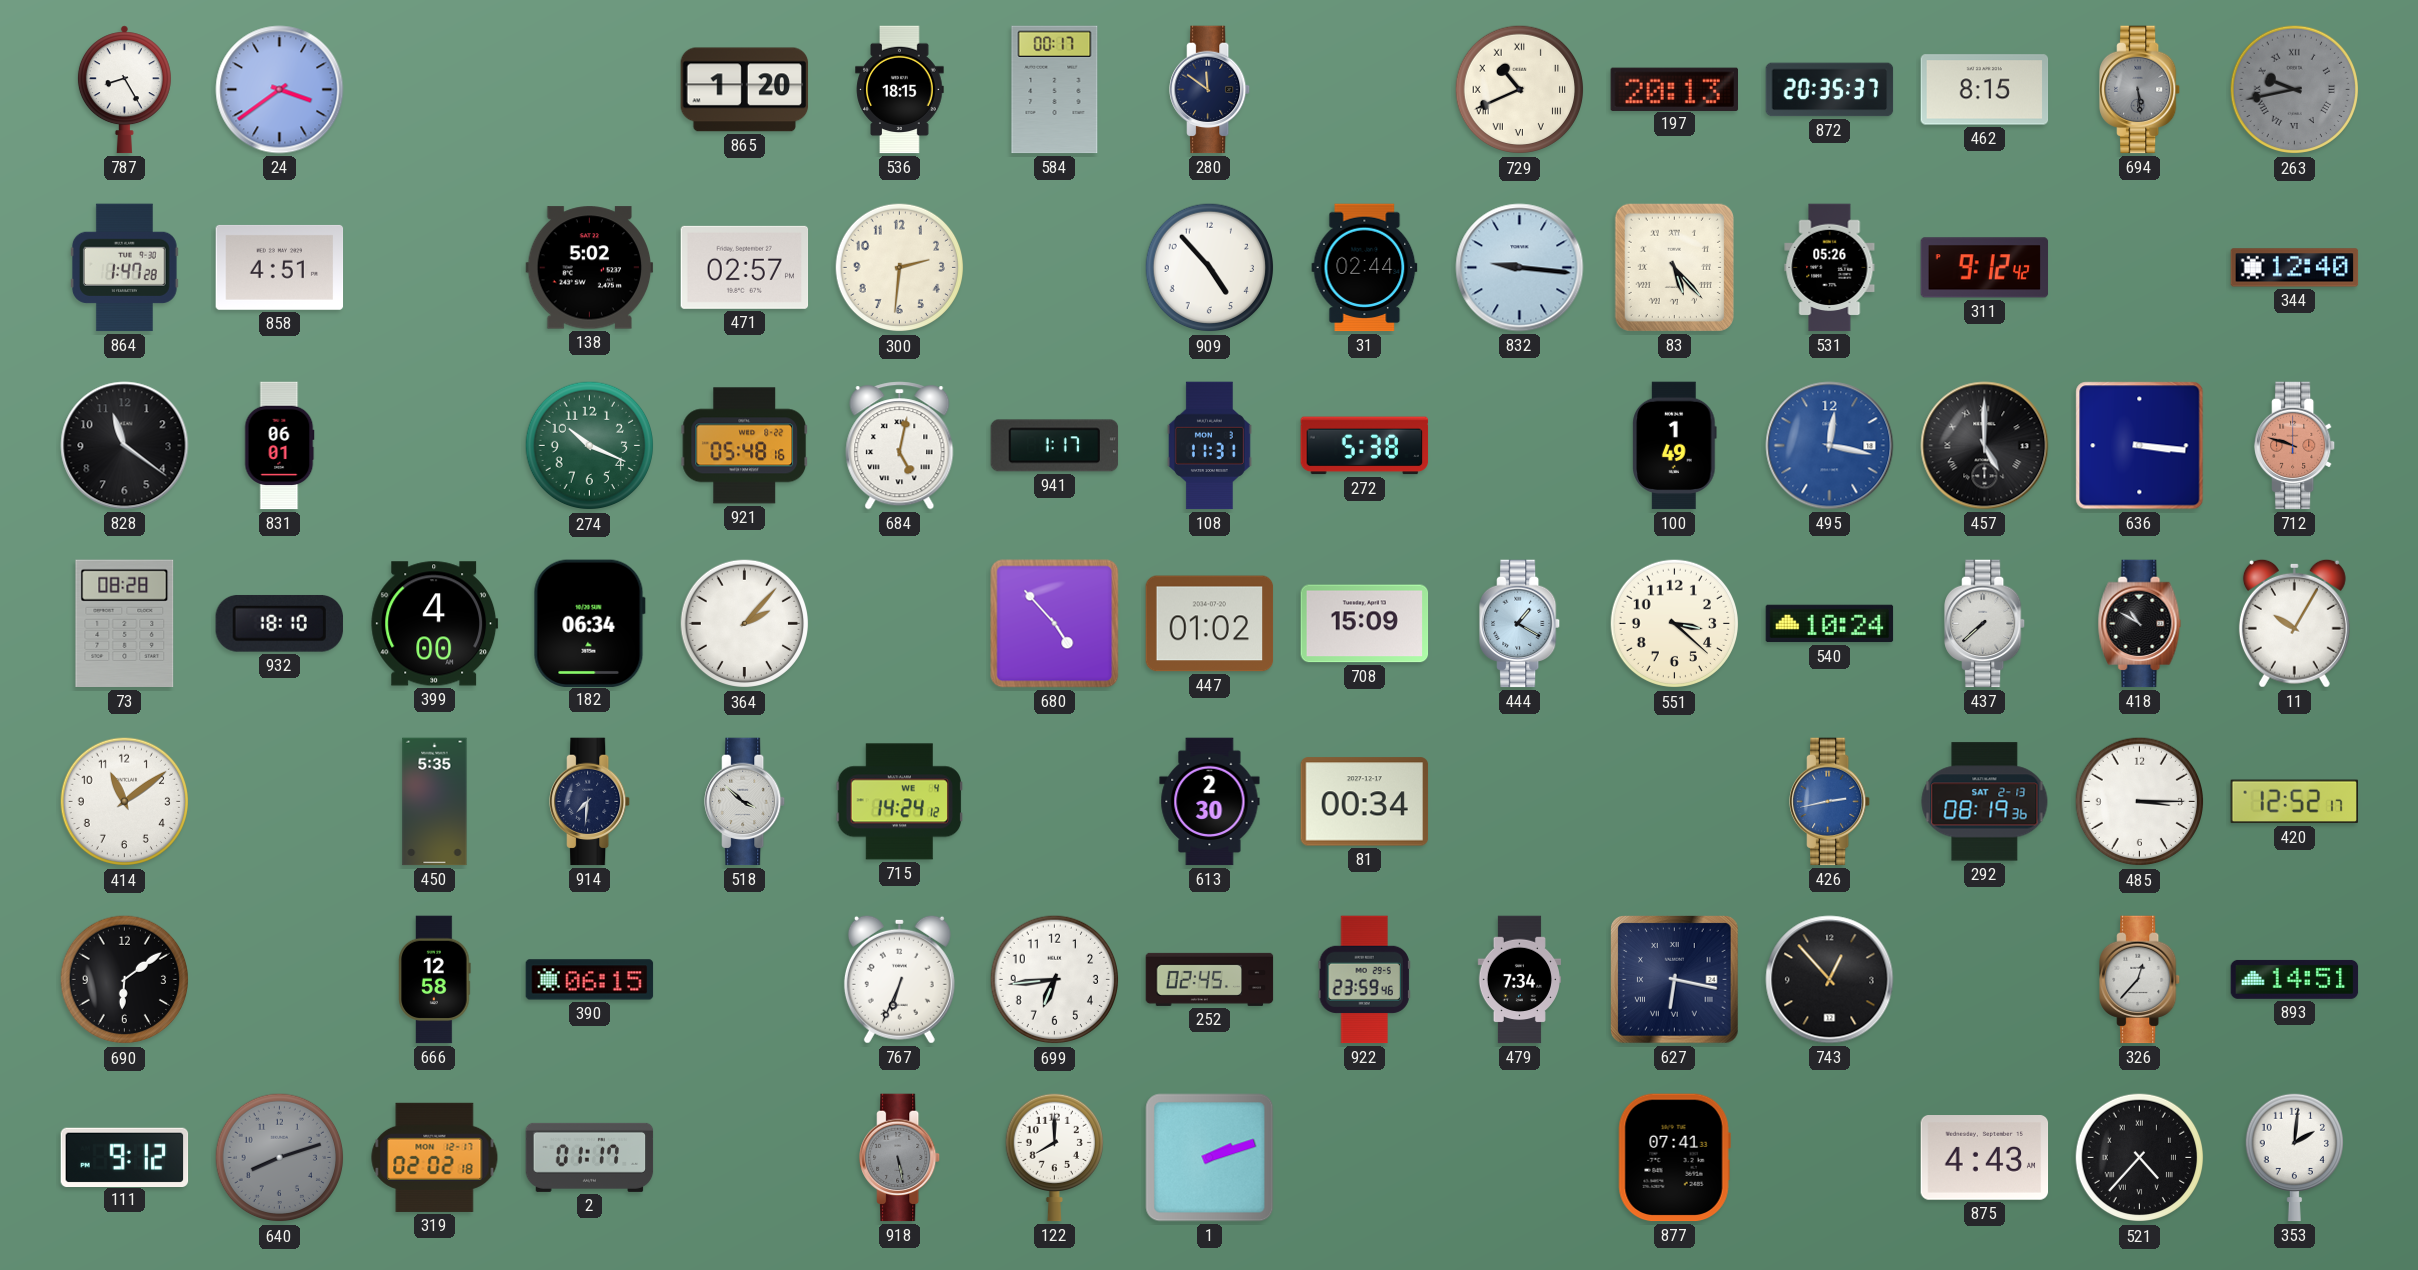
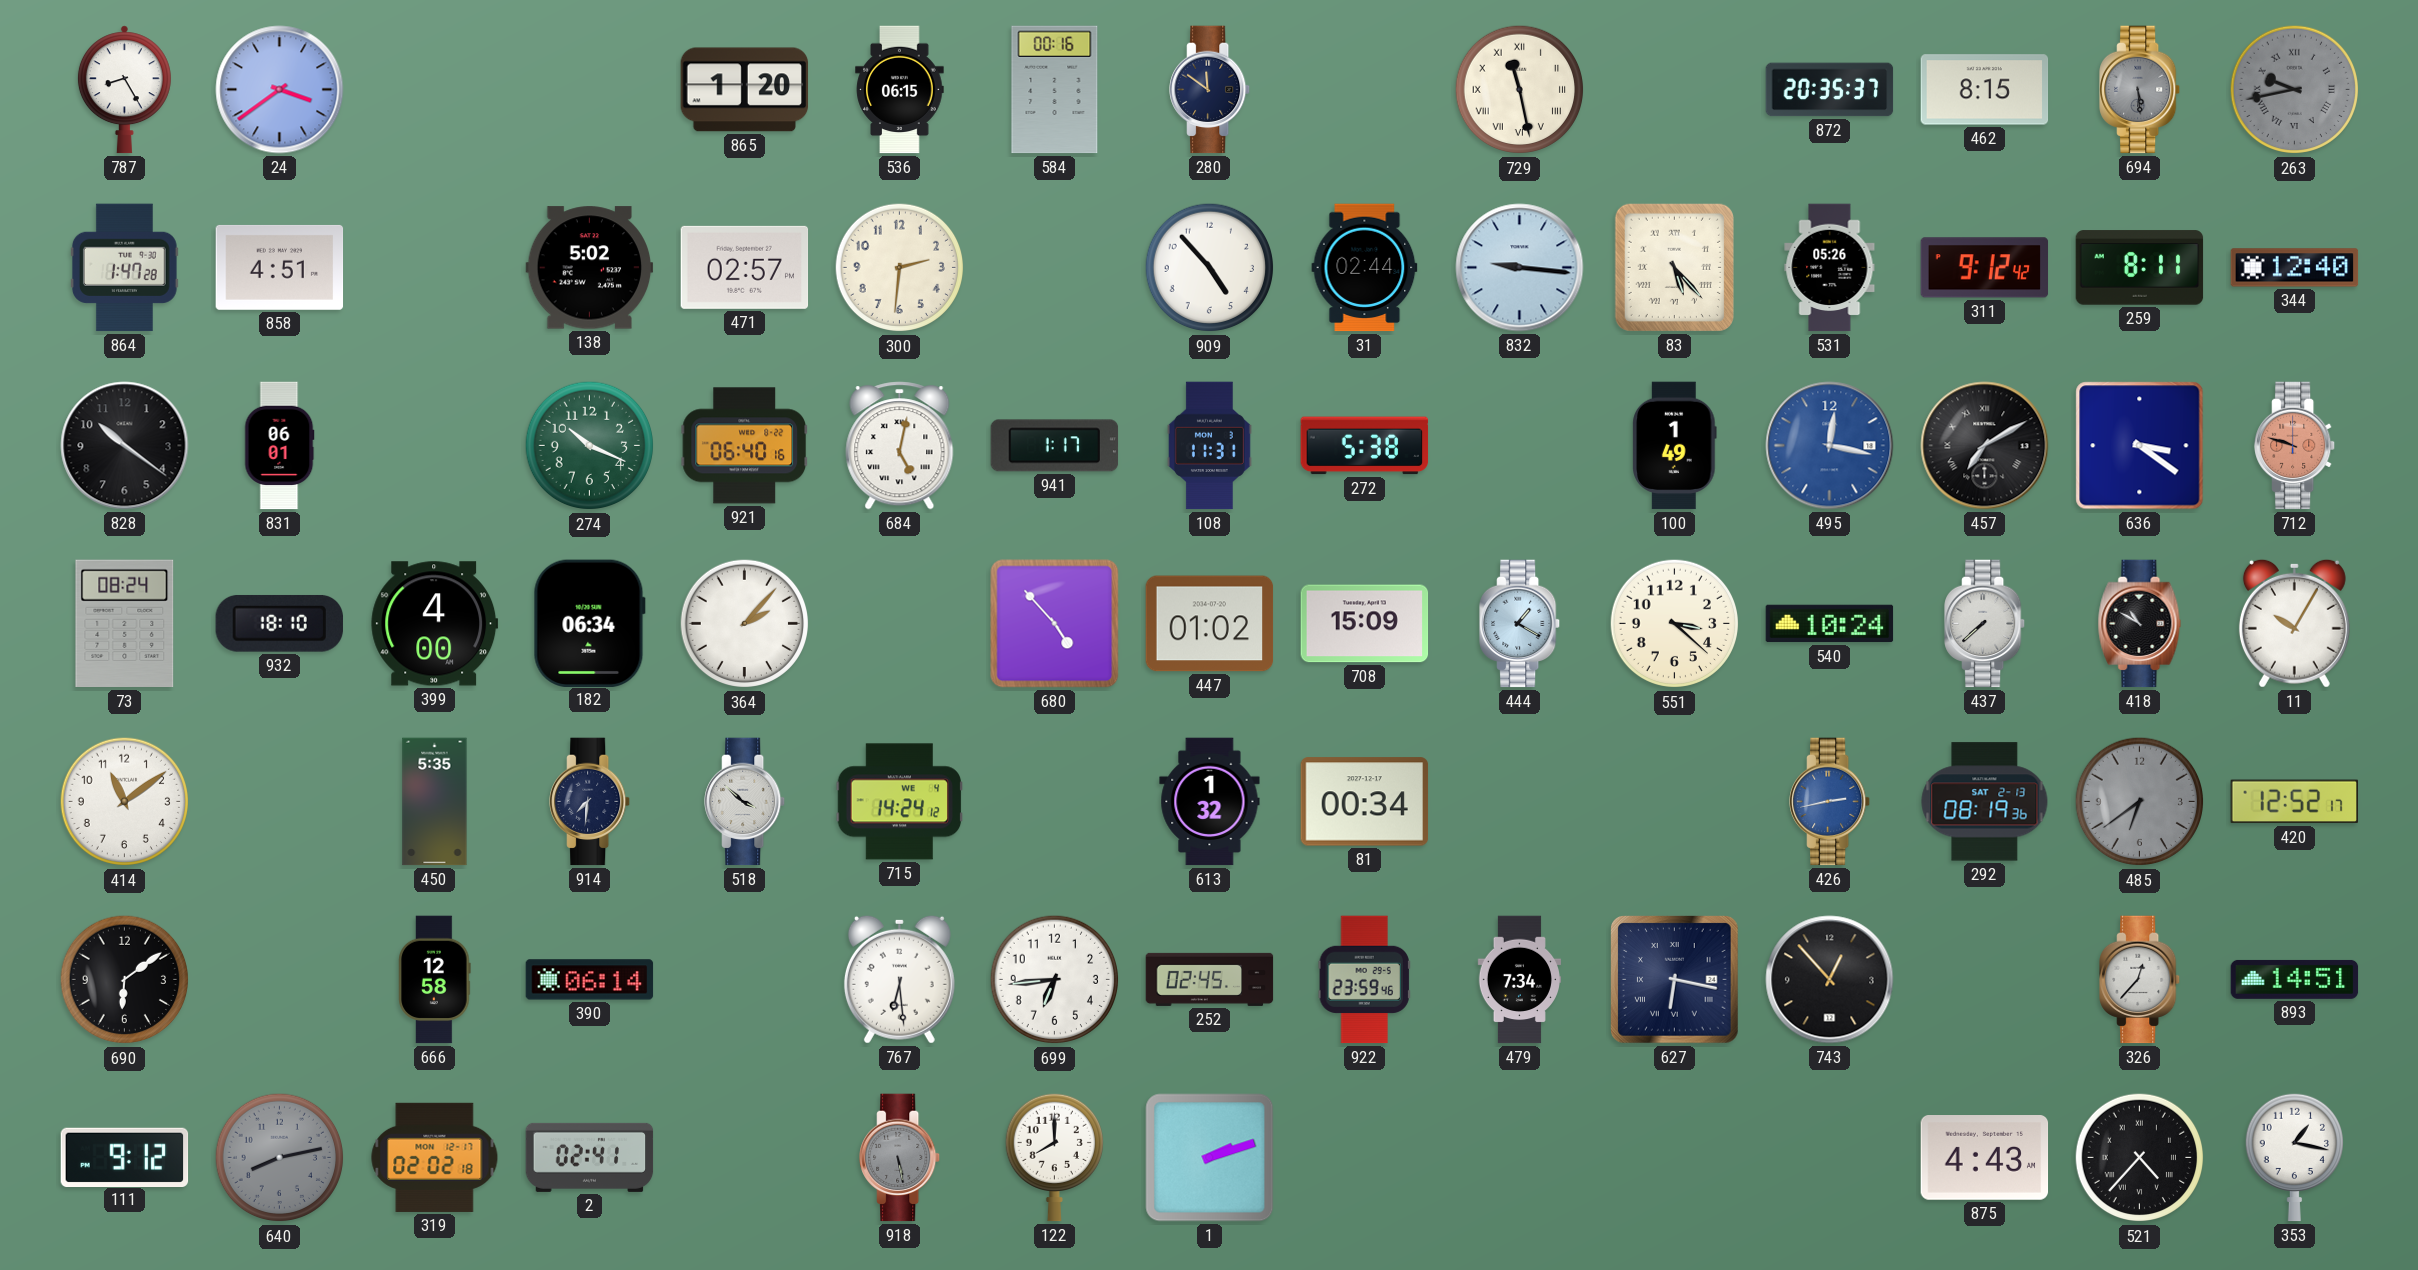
536: 18:15 -> 06:15 (900, 90)
584: 00:17 -> 00:16 (1055, 90)
729: 10:41 -> 11:28 (1520, 90)
197: 20:13 -> none (1674, 89)
259: none -> 8:11 (2140, 268)
828: 11:21 -> 10:21 (125, 446)
921: 05:48 -> 06:40 (745, 446)
457: 5:00 -> 7:10 (1985, 446)
636: 3:16 -> 3:21 (2140, 446)
73: 08:28 -> 08:24 (125, 624)
613: 2:30 -> 1:32 (1210, 802)
485: 3:15 -> 6:39 (2140, 802)
485 dial: white -> grey (2140, 802)
390: 06:15 -> 06:14 (590, 980)
767: 6:34 -> 6:29 (899, 979)
640: 8:12 -> 8:13 (280, 1158)
2: 01:17 -> 02:41 (590, 1157)
877: 07:41 -> none (1674, 1158)
353: 2:01 -> 1:17 (2294, 1157)
